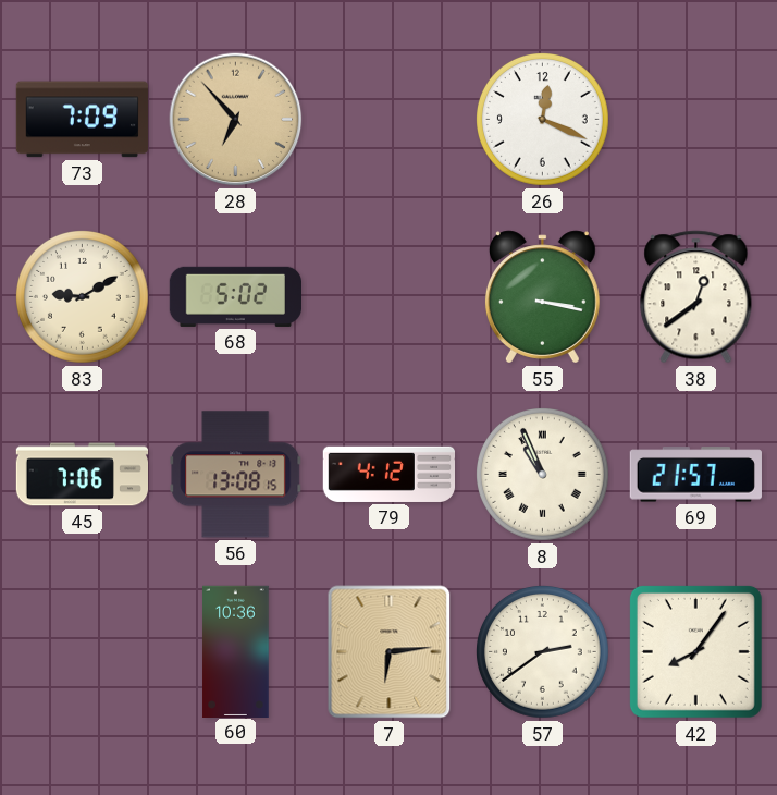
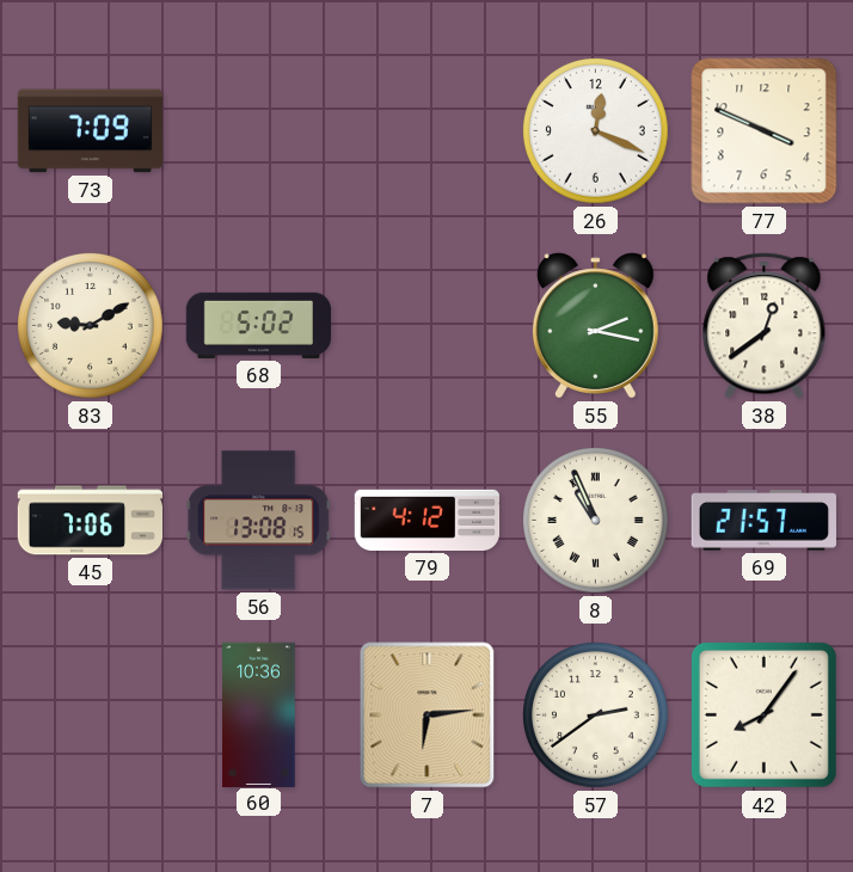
28: 6:53 -> none (236, 120)
77: none -> 3:49 (765, 131)
55: 3:17 -> 2:17 (595, 326)
